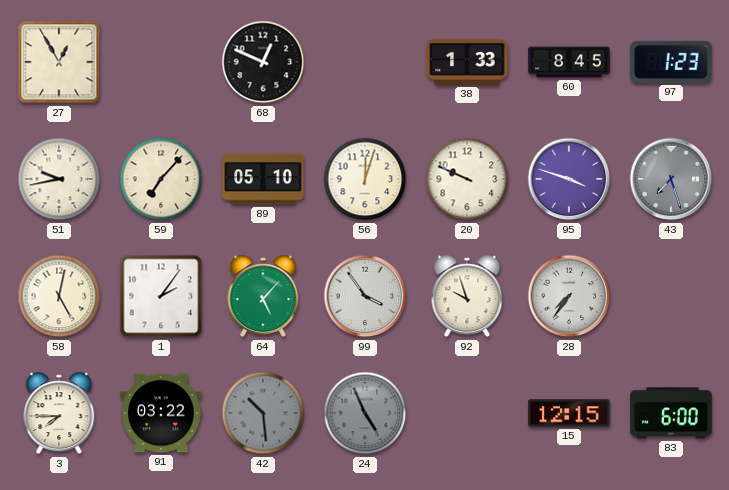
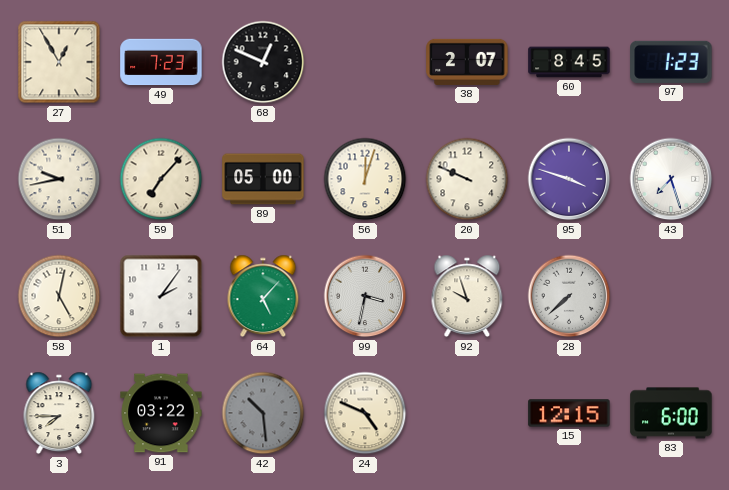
49: none -> 7:23 (161, 62)
38: 1:33 -> 2:07 (467, 62)
89: 05:10 -> 05:00 (263, 179)
43 dial: grey -> white (671, 179)
99: 3:54 -> 3:32 (365, 296)
28: 7:36 -> 7:38 (569, 296)
24: 4:56 -> 4:49 (365, 413)
24 dial: grey -> cream (365, 413)
